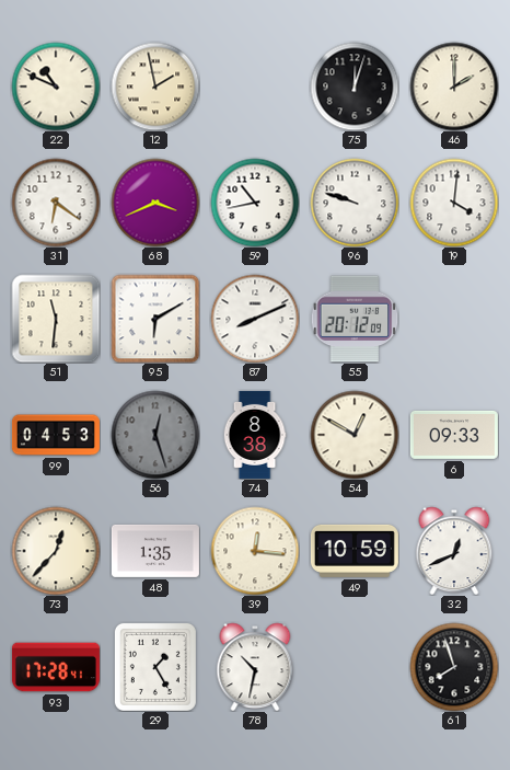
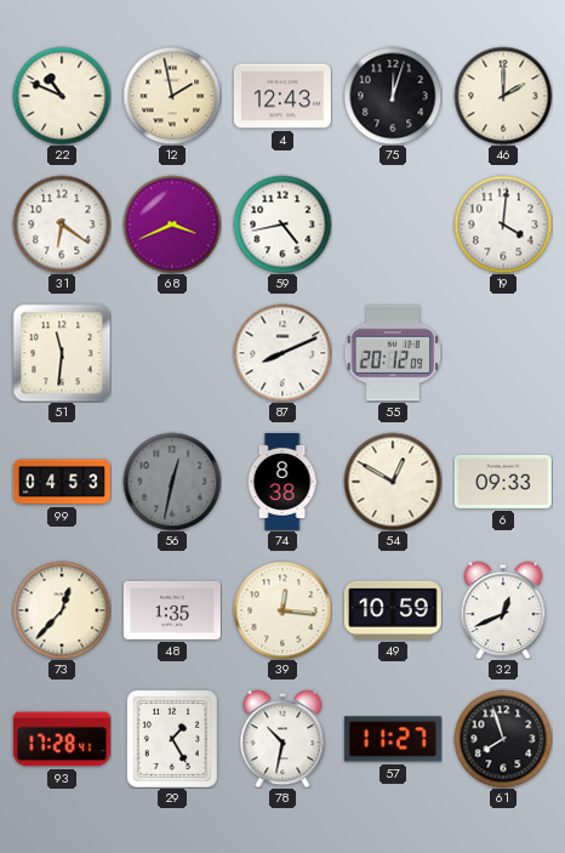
4: none -> 12:43 (282, 96)
59: 10:43 -> 4:43 (282, 224)
96: 9:48 -> none (355, 203)
95: 6:10 -> none (155, 319)
56: 12:27 -> 12:32 (172, 482)
57: none -> 11:27 (393, 739)
